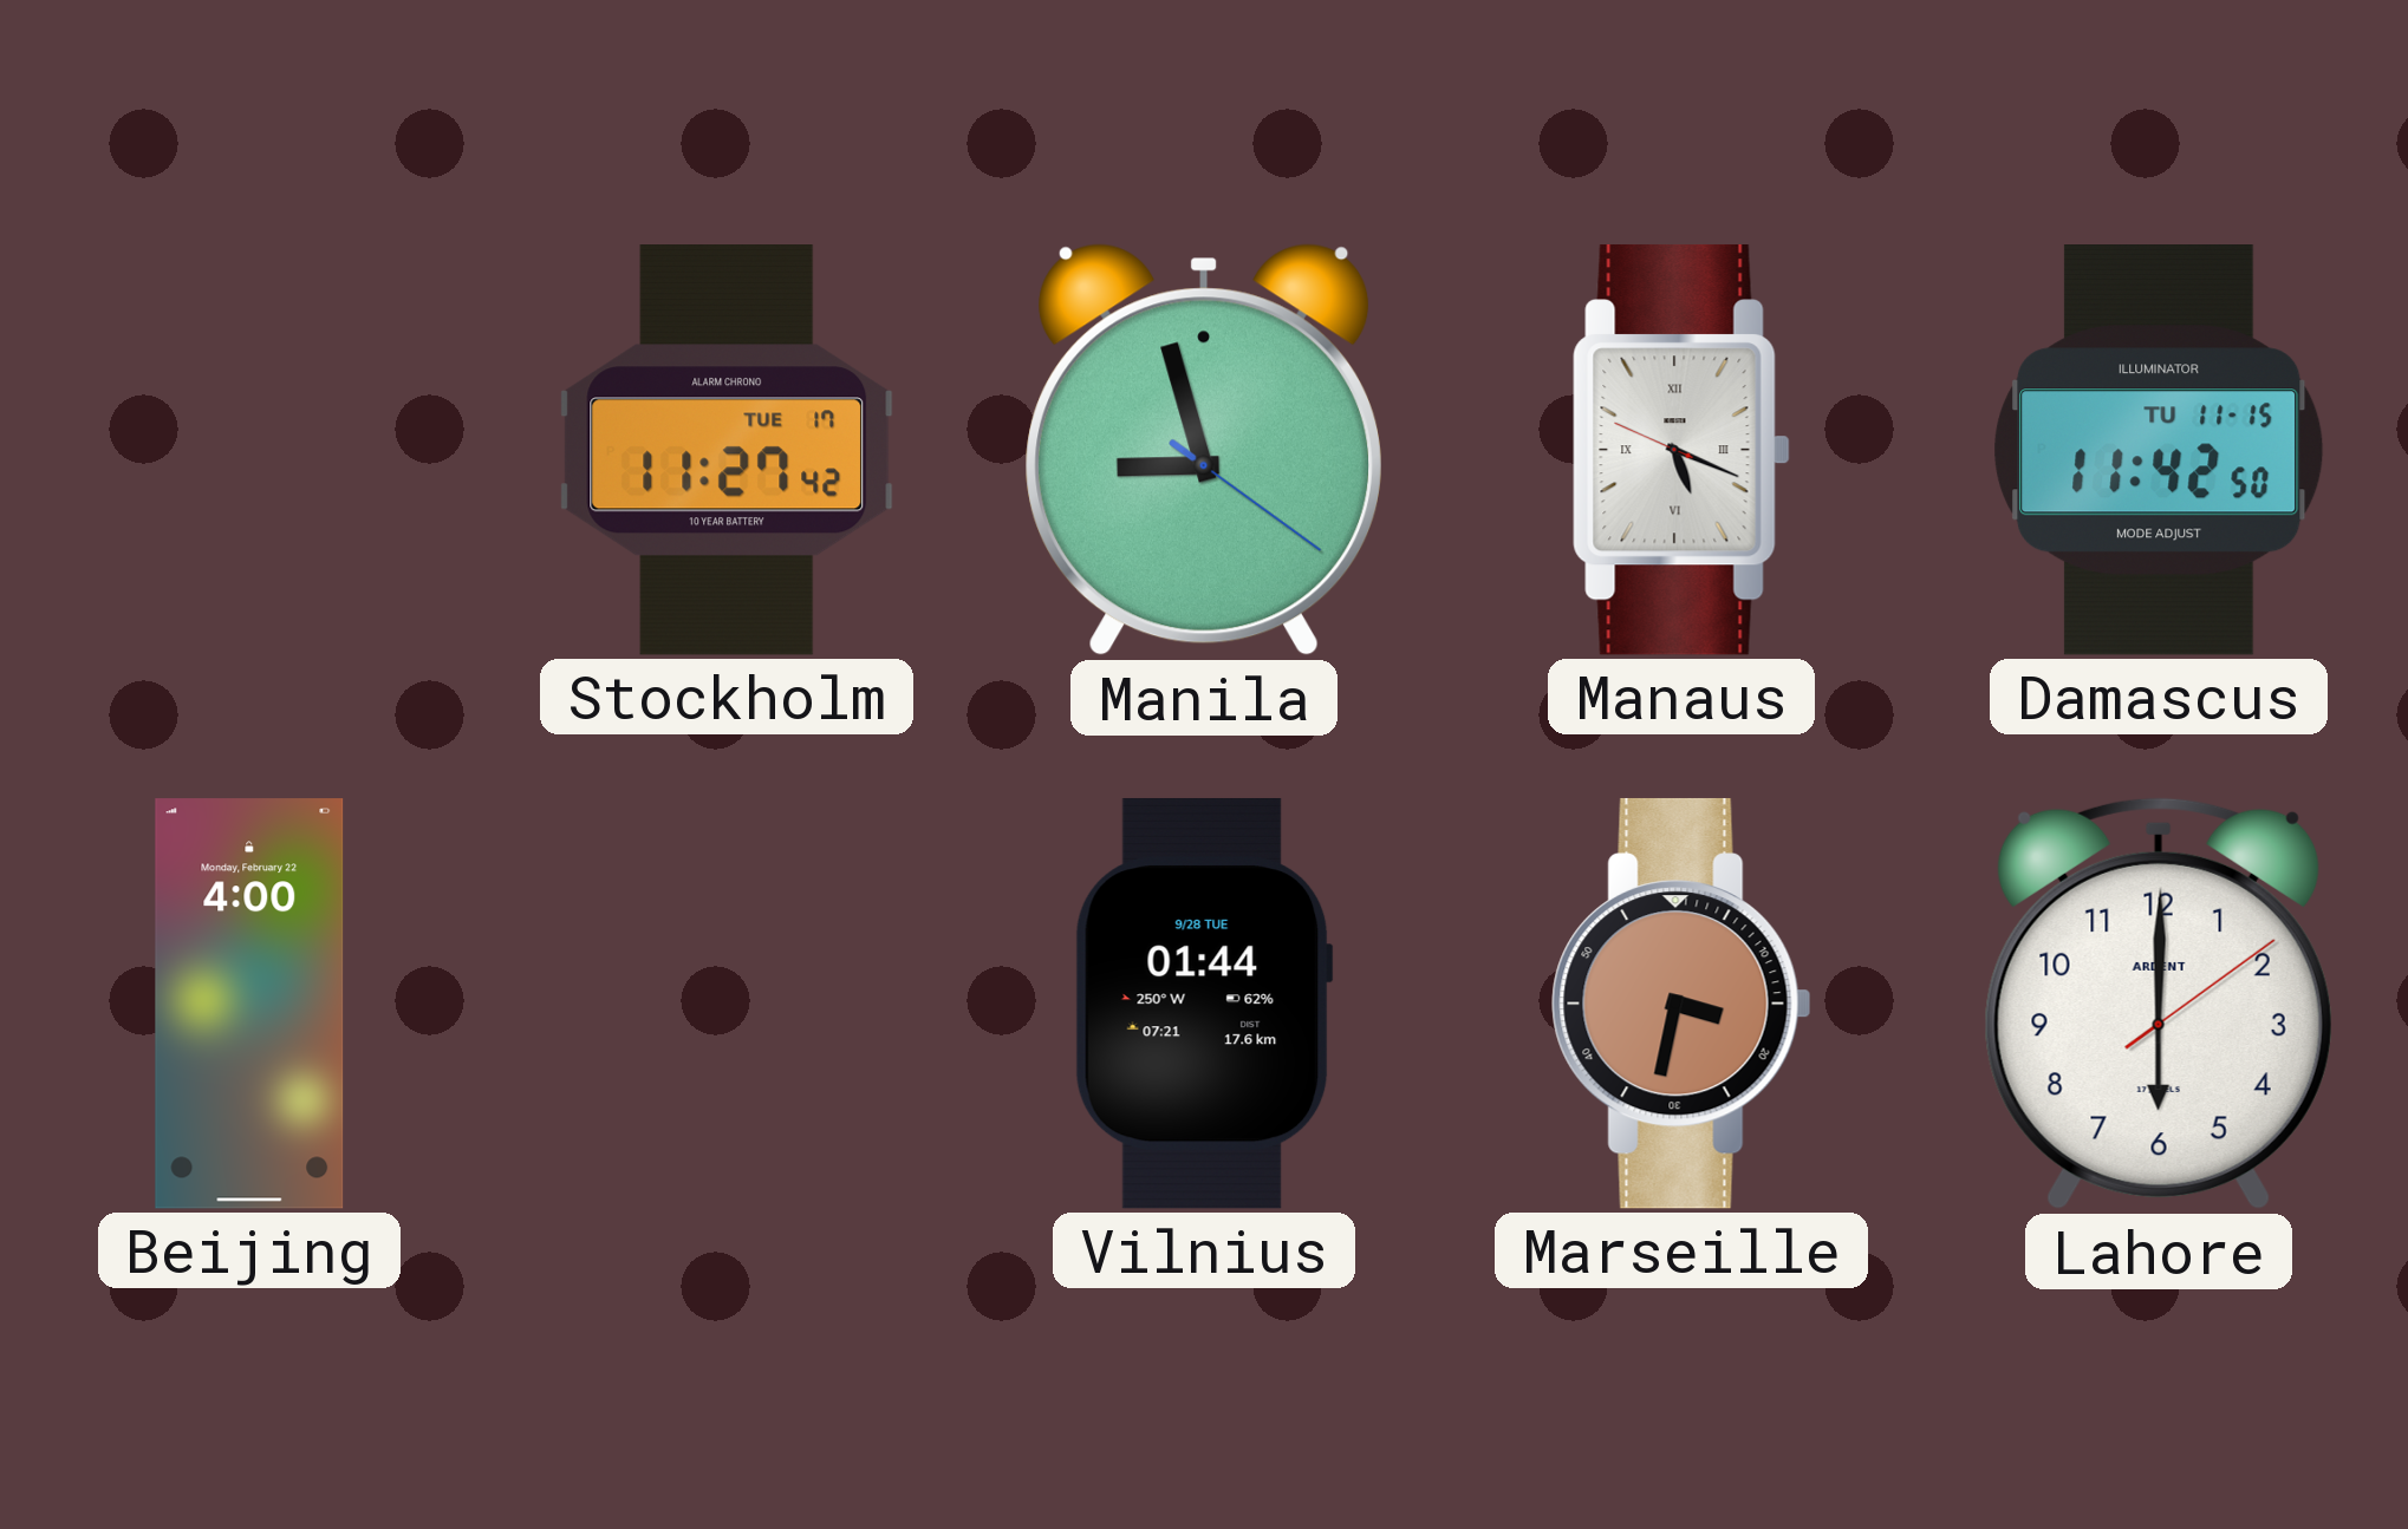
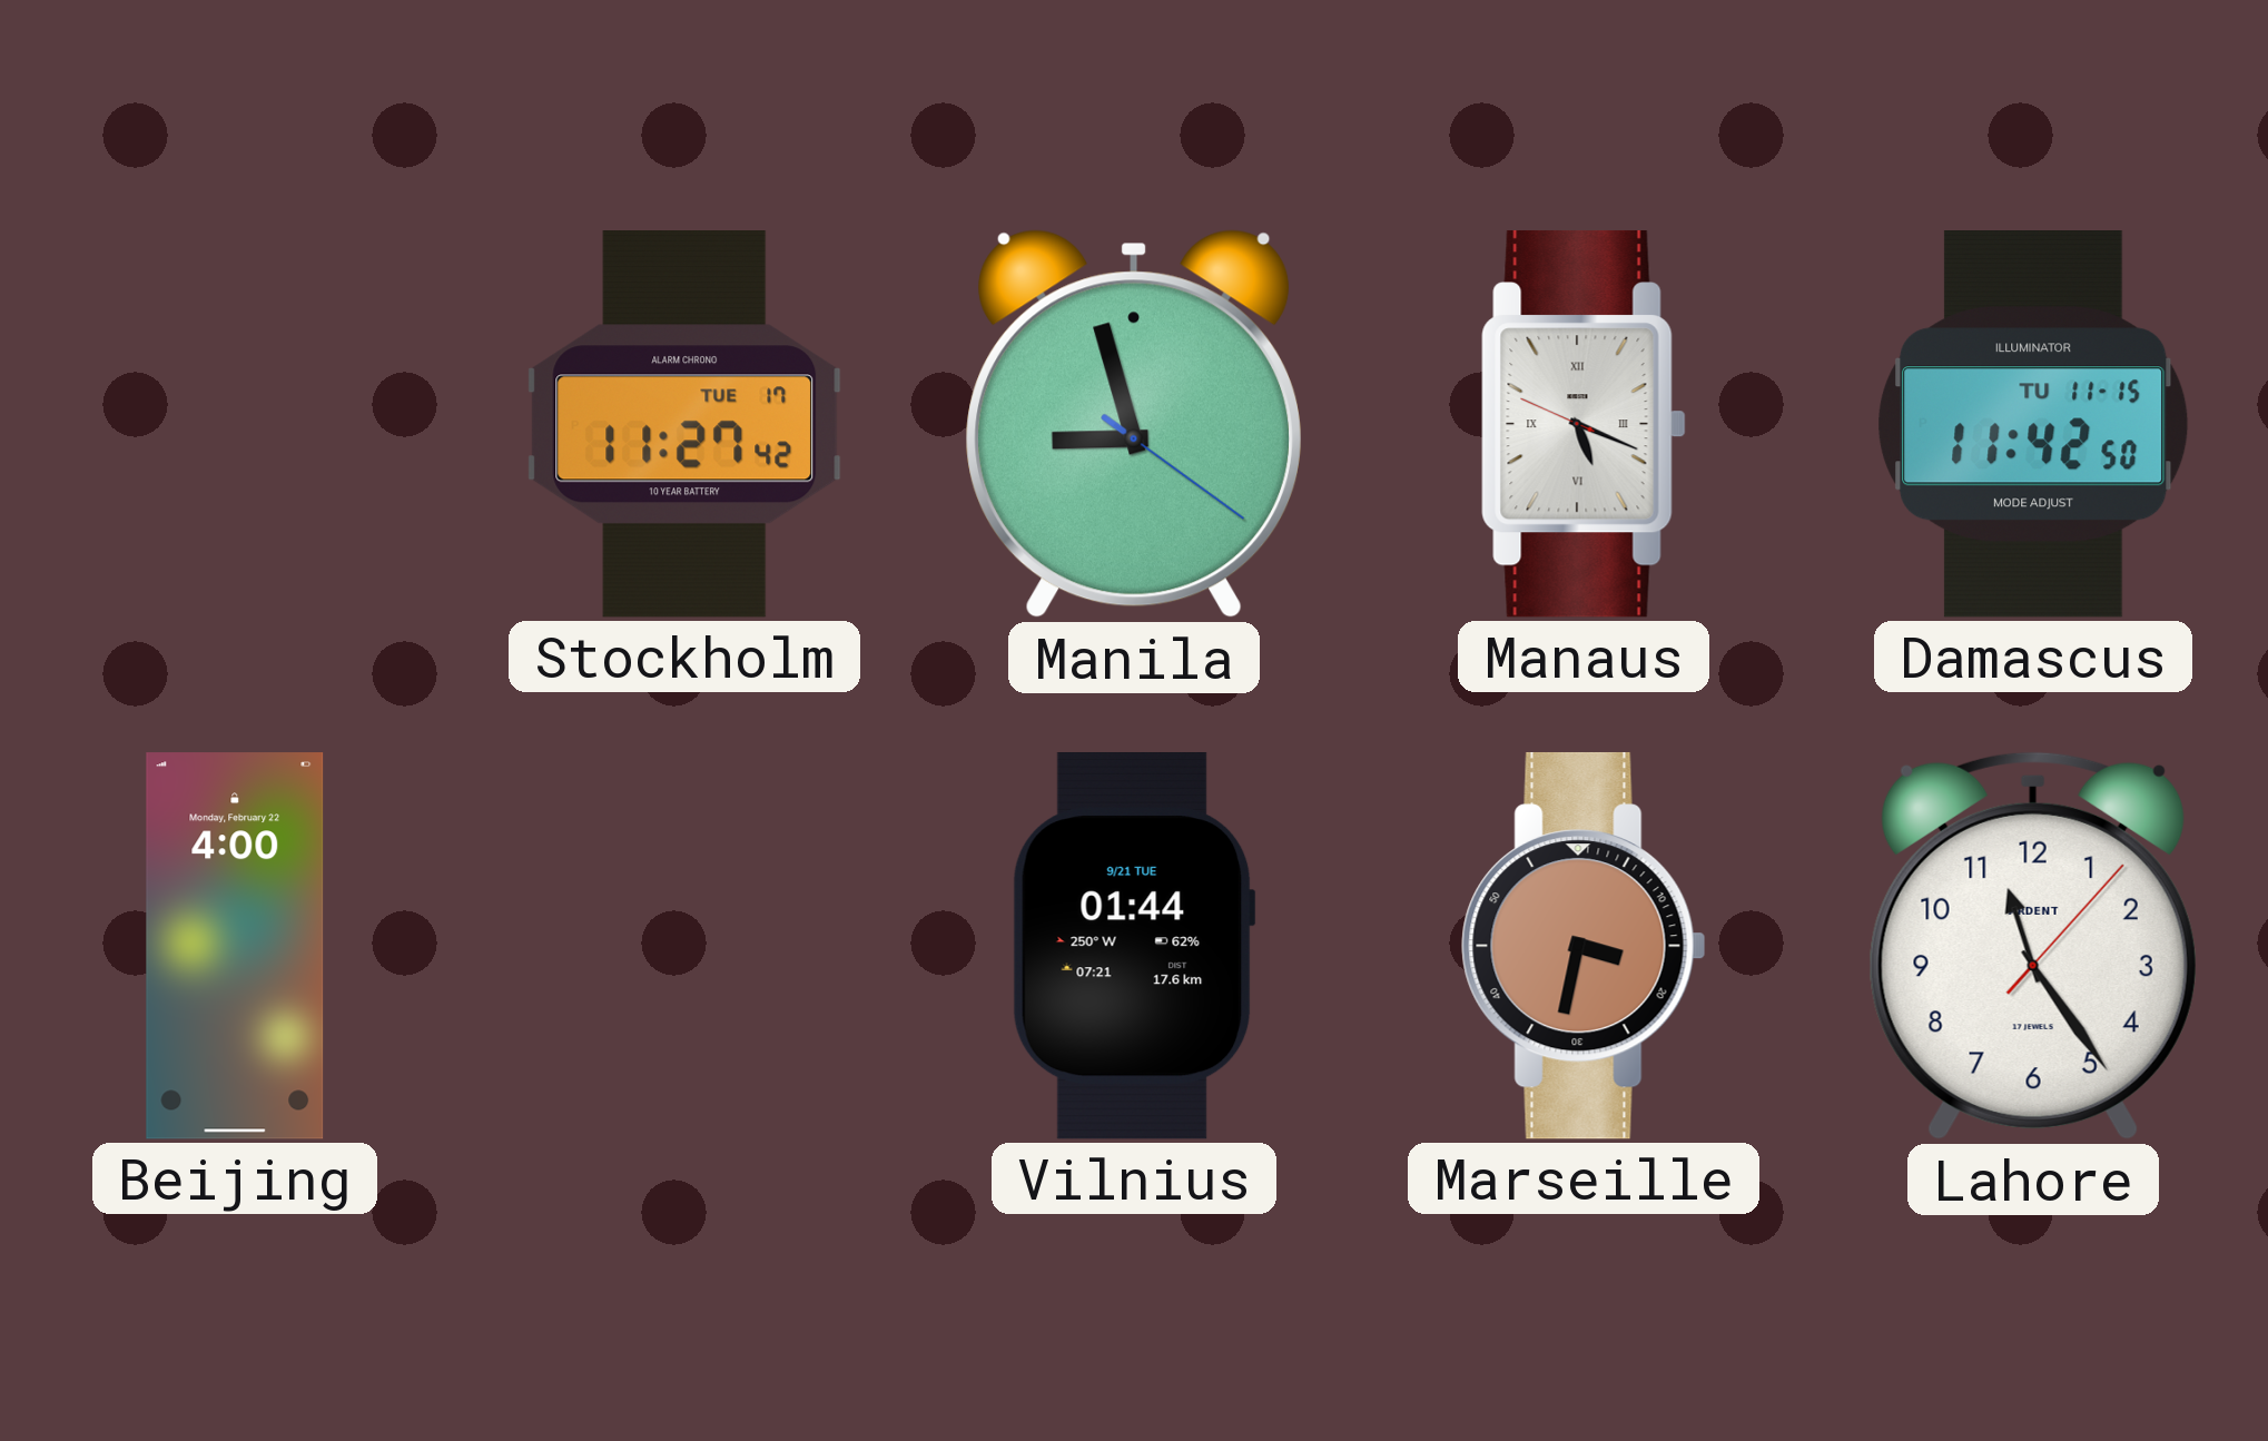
Vilnius date: 9/28 TUE -> 9/21 TUE (1134, 946)
Lahore: 6:00 -> 11:24 (2033, 946)
